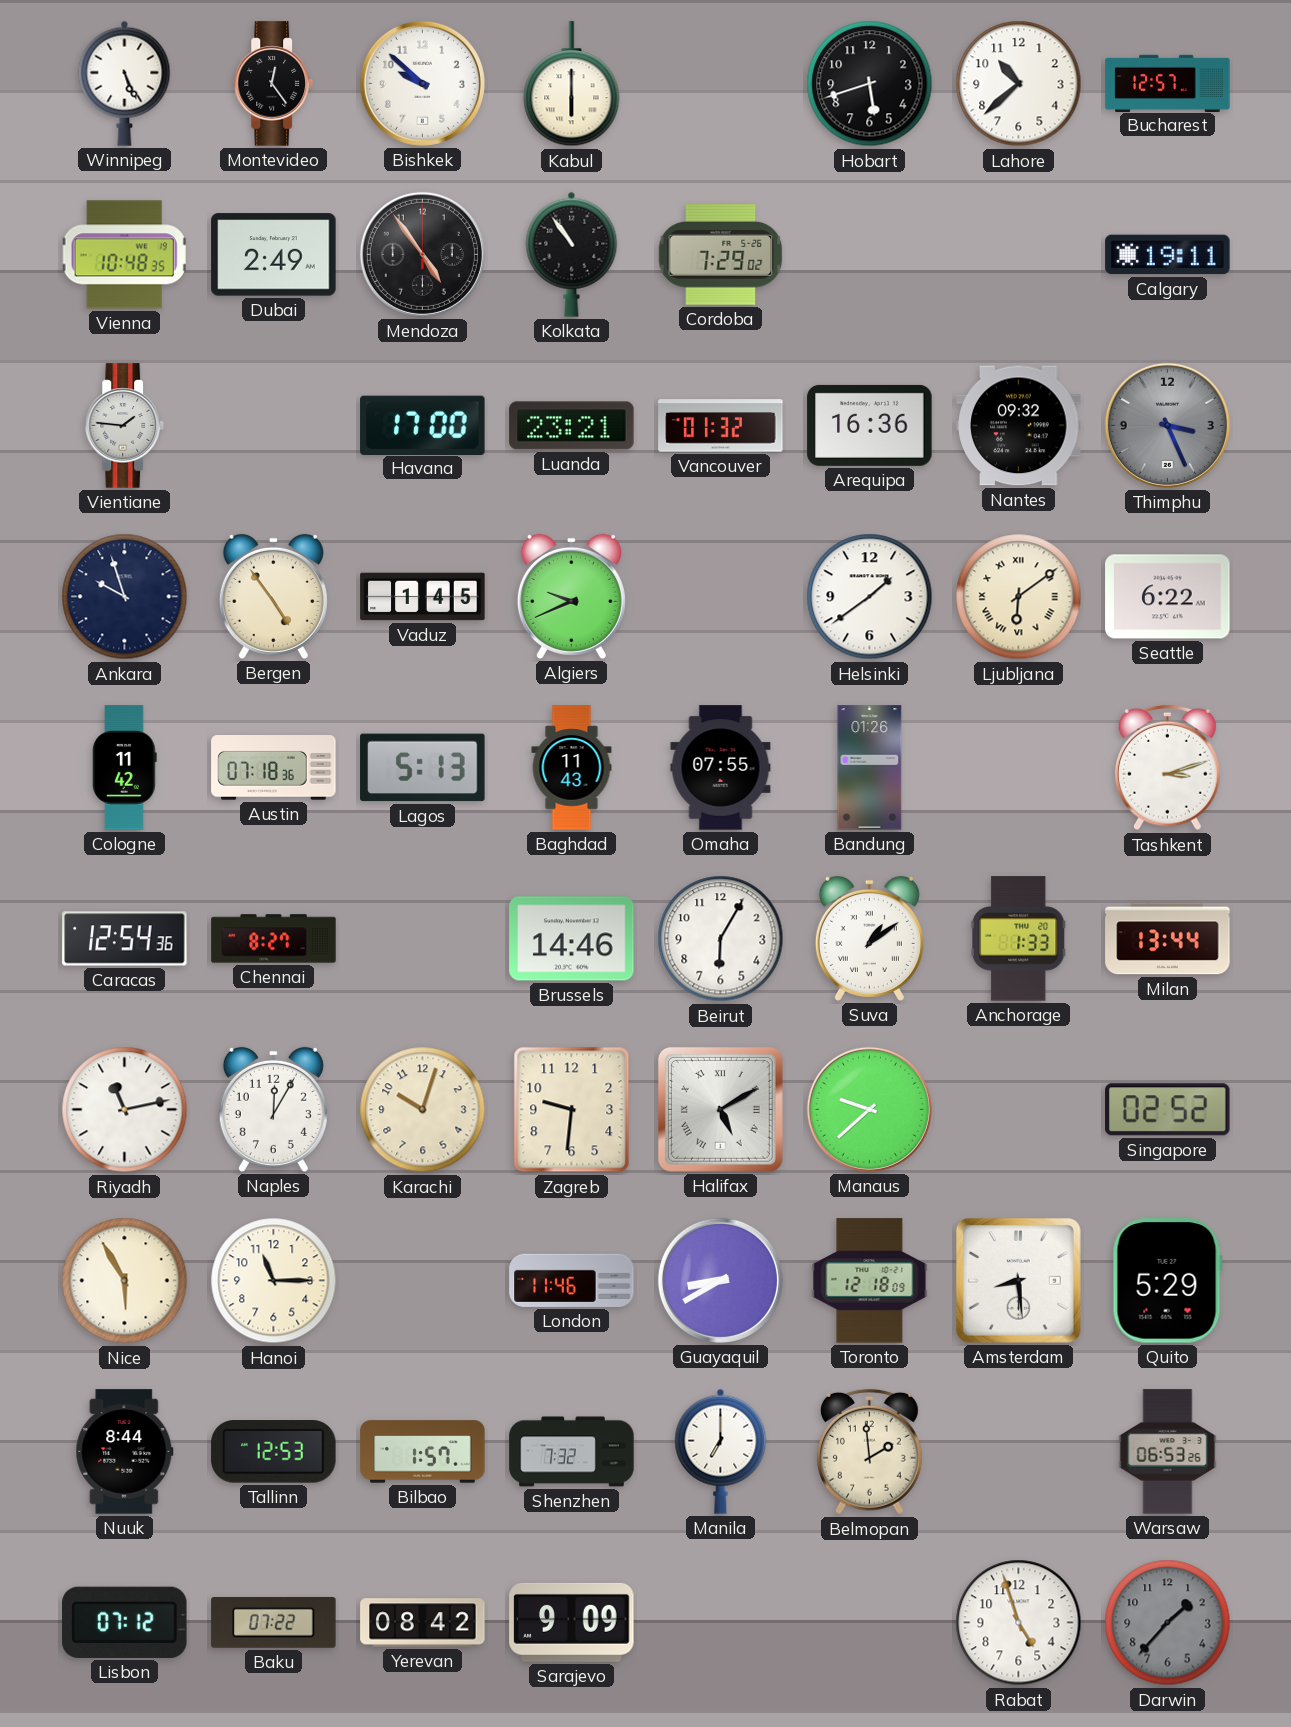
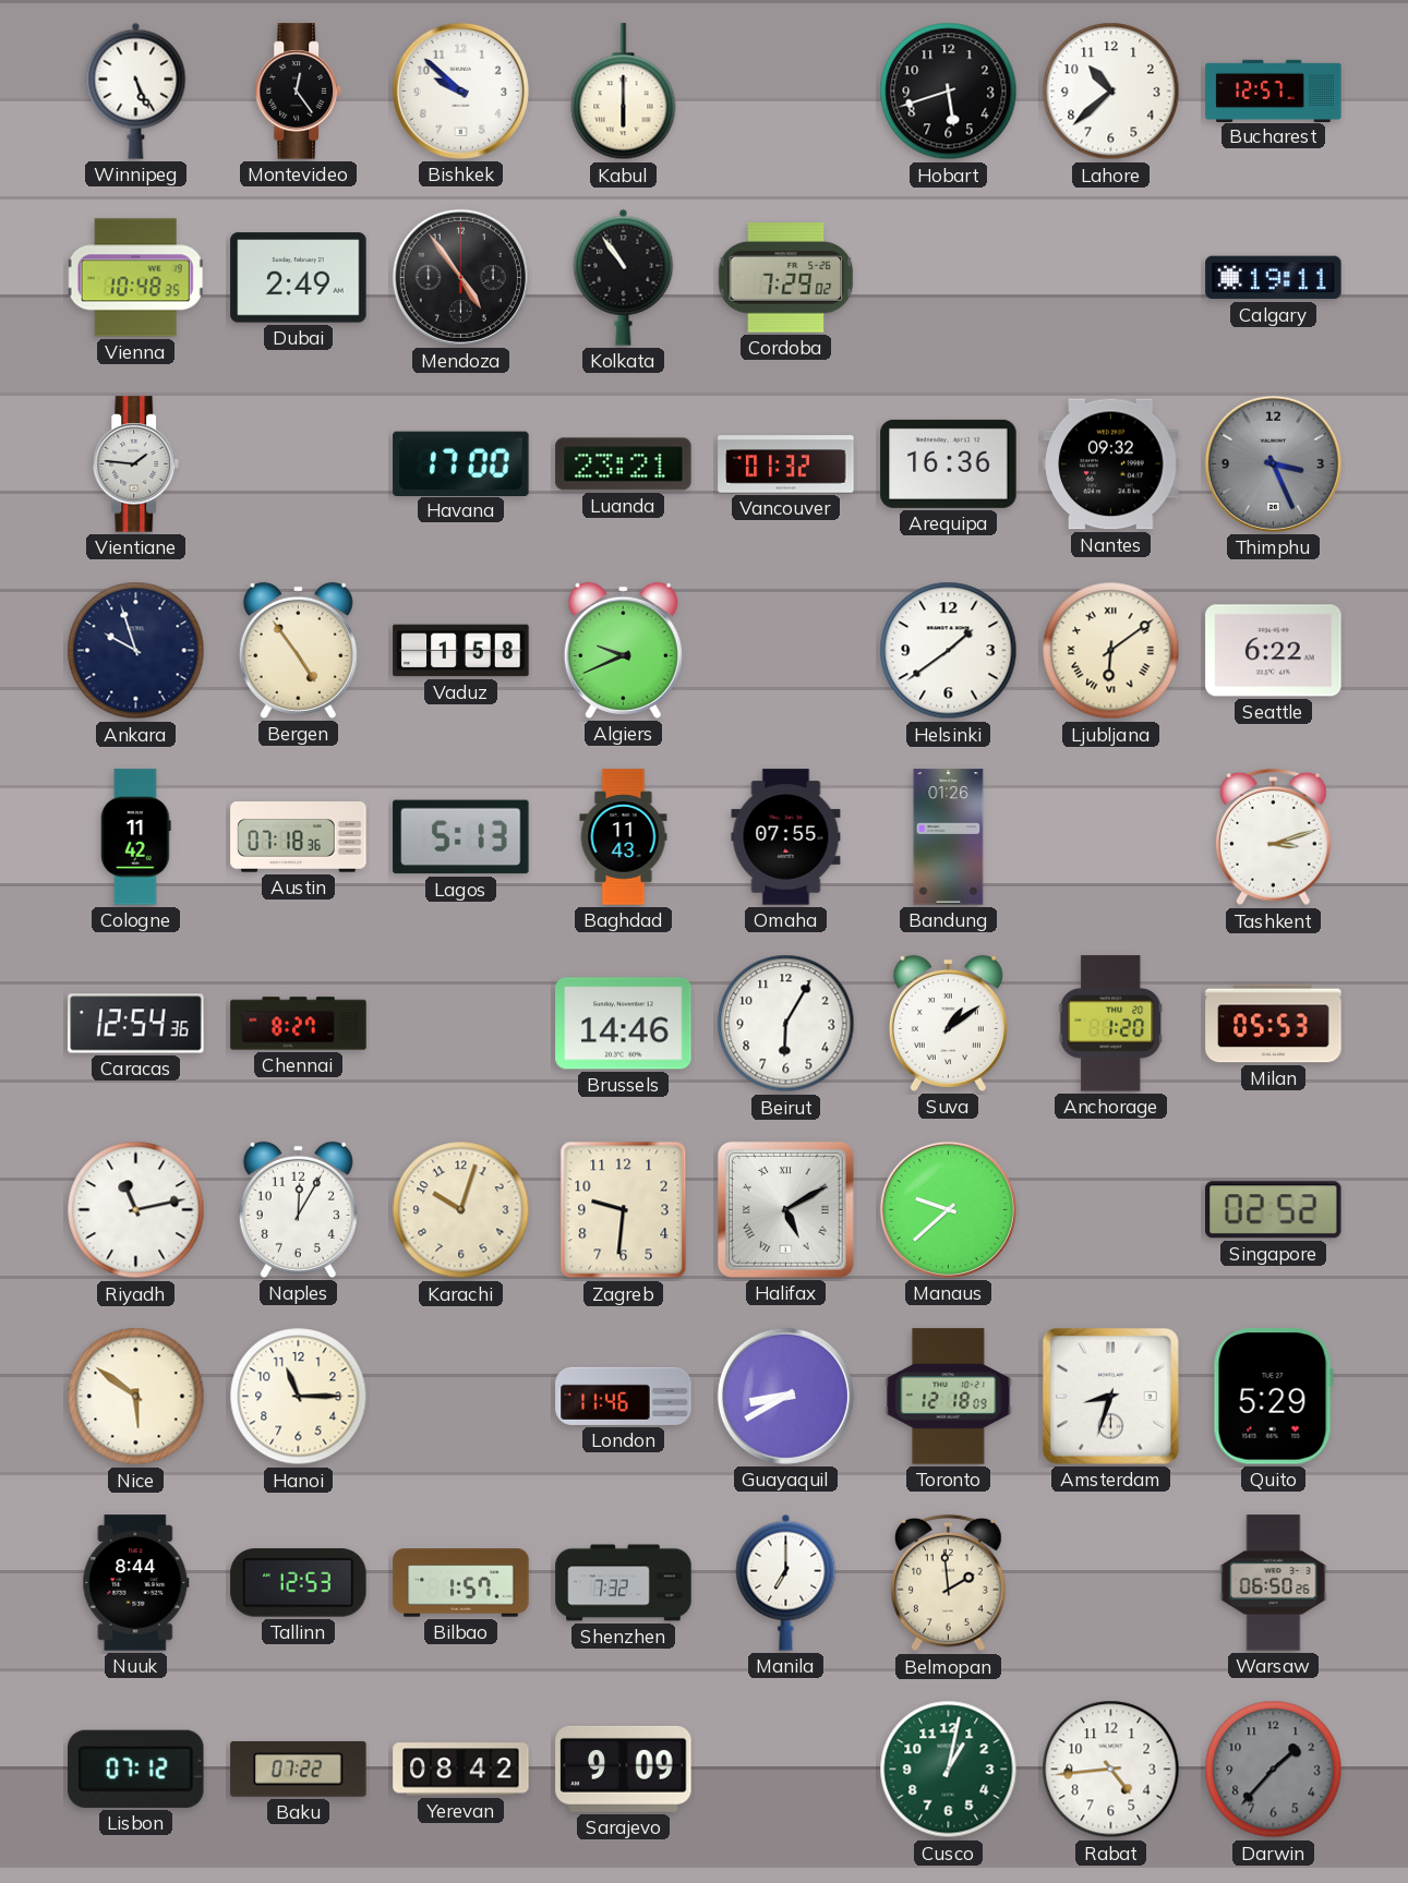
Vaduz: 1:45 -> 1:58 (461, 651)
Anchorage: 1:33 -> 1:20 (1111, 1024)
Milan: 13:44 -> 05:53 (1274, 1024)
Nice: 5:55 -> 5:51 (136, 1397)
Amsterdam: 8:29 -> 8:33 (1110, 1396)
Warsaw: 06:53 -> 06:50 (1274, 1583)
Cusco: none -> 1:02 (949, 1770)
Rabat: 4:57 -> 4:44 (1111, 1770)
